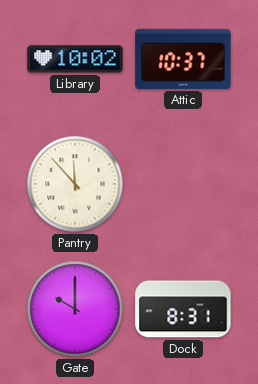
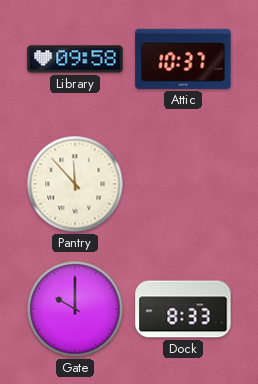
Library: 10:02 -> 09:58 (75, 59)
Dock: 8:31 -> 8:33 (183, 309)
